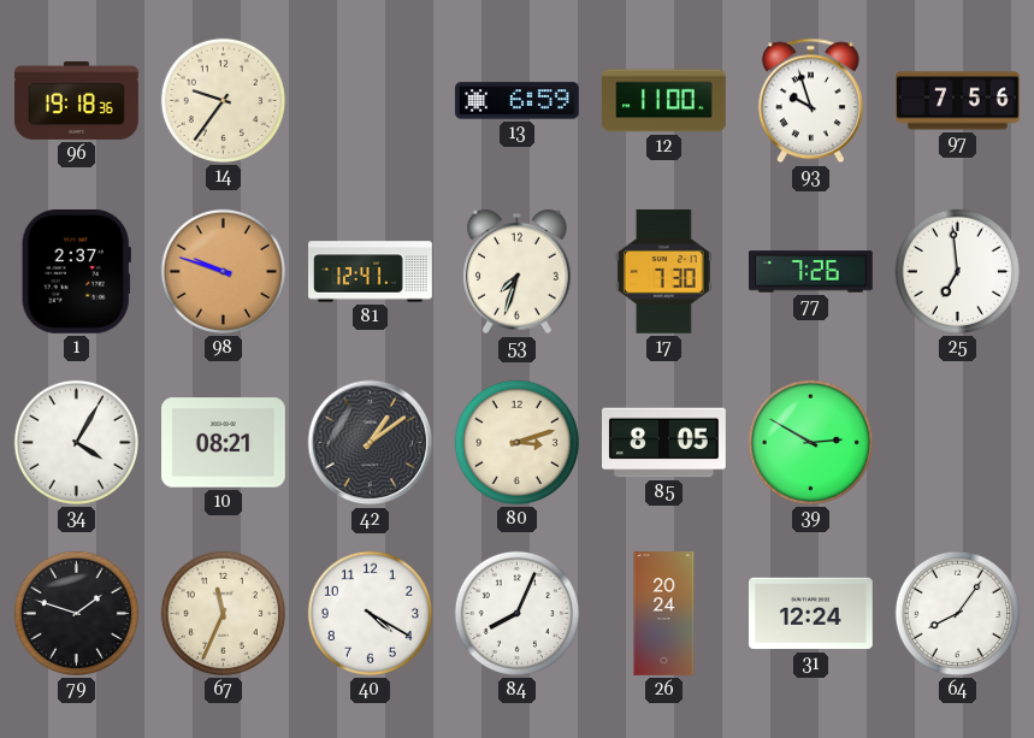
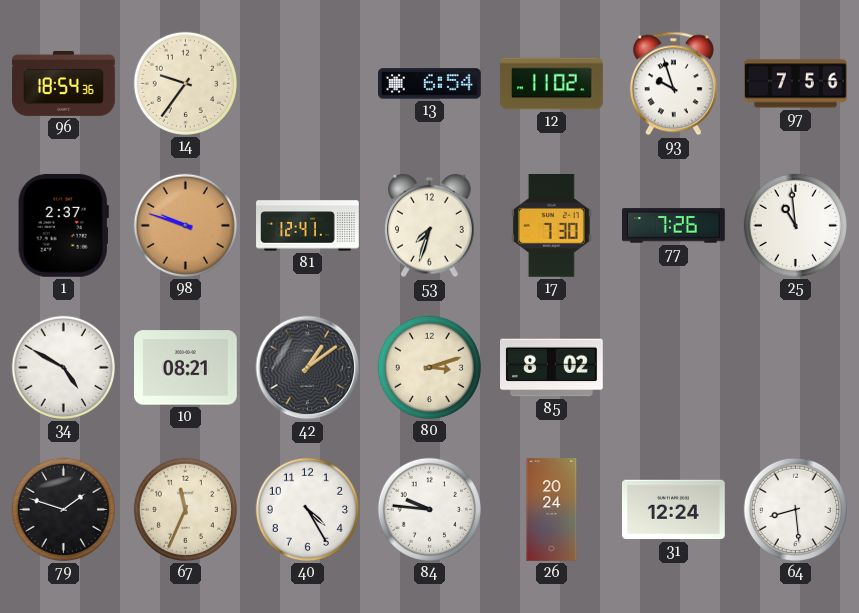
96: 19:18 -> 18:54 (64, 83)
13: 6:59 -> 6:54 (430, 84)
12: 11:00 -> 11:02 (552, 84)
25: 6:59 -> 10:59 (795, 225)
34: 4:05 -> 4:50 (63, 367)
85: 8:05 -> 8:02 (552, 368)
39: 2:50 -> none (810, 442)
40: 4:20 -> 4:25 (307, 509)
84: 8:04 -> 9:46 (429, 509)
64: 8:06 -> 8:29 (795, 509)
